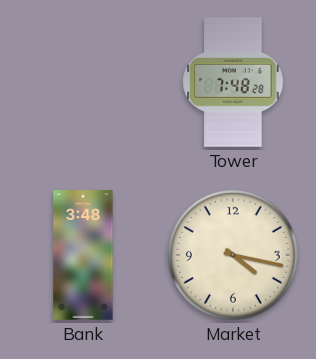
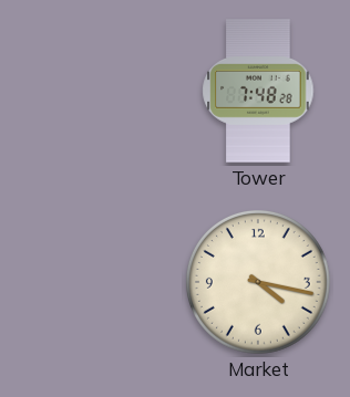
Bank: 3:48 -> none (83, 255)
